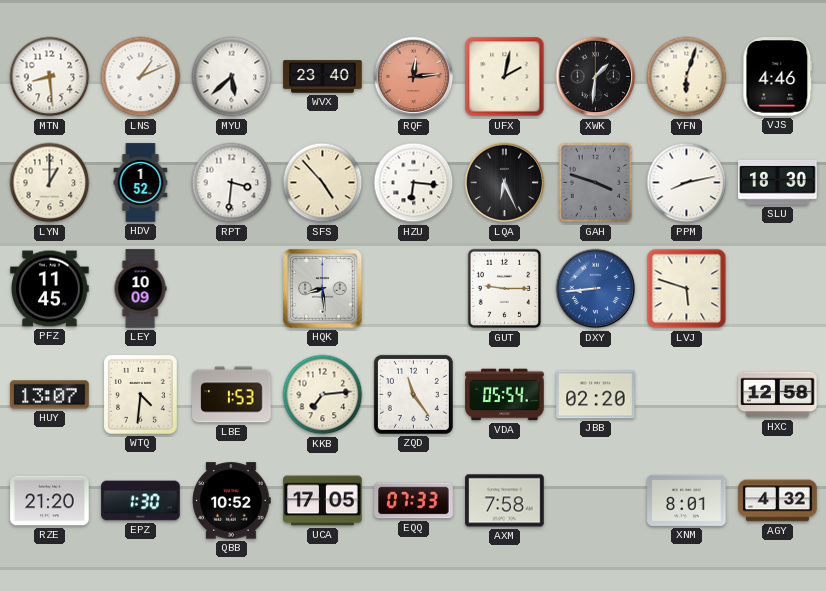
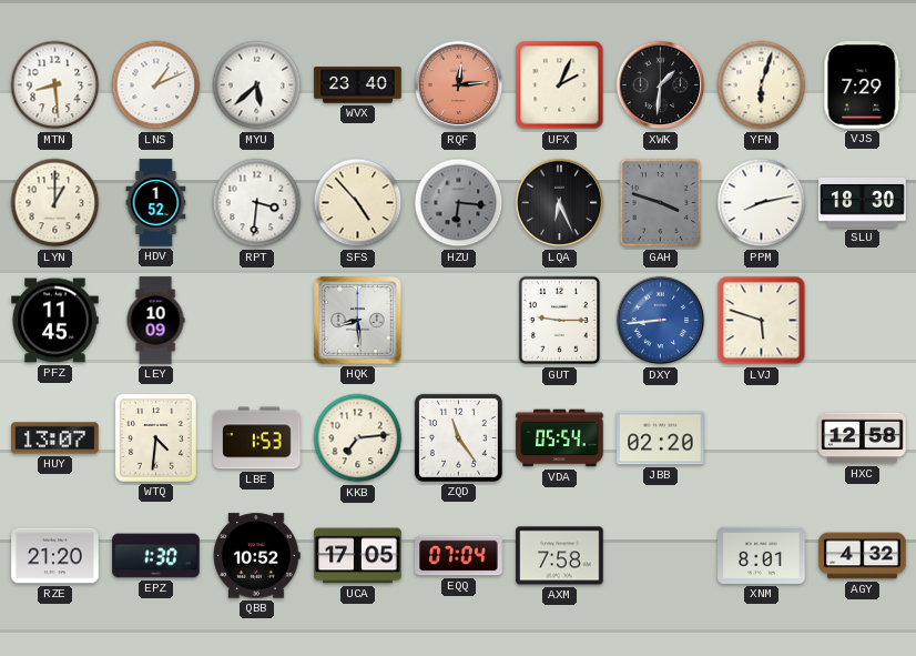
UFX: 2:02 -> 2:04 (560, 85)
VJS: 4:46 -> 7:29 (863, 85)
HZU dial: white -> grey (459, 203)
EQQ: 07:33 -> 07:04 (459, 556)
